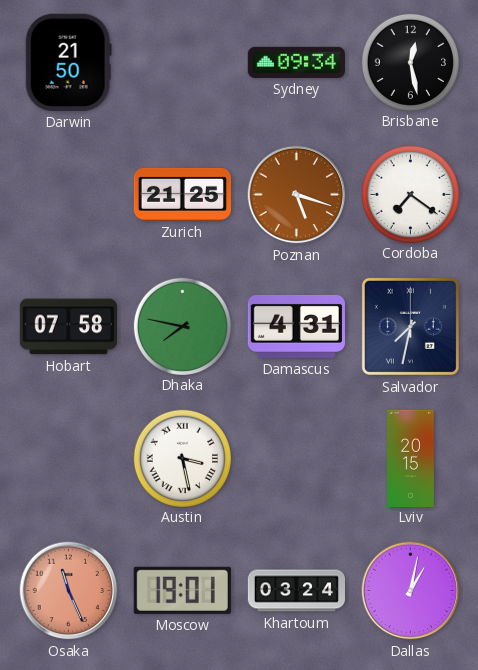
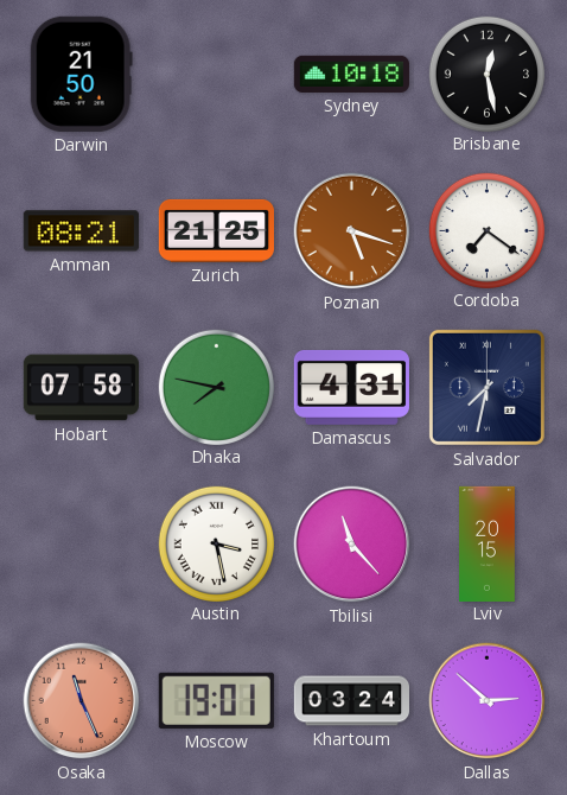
Sydney: 09:34 -> 10:18 (351, 74)
Amman: none -> 08:21 (81, 231)
Tbilisi: none -> 11:23 (352, 545)
Dallas: 1:02 -> 2:52 (488, 701)
